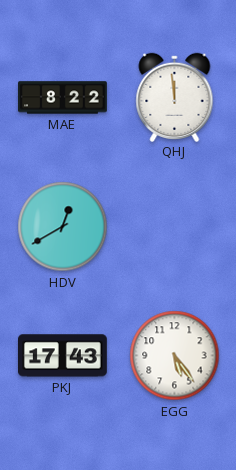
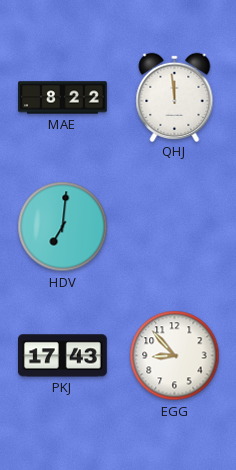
HDV: 12:40 -> 7:01 (63, 227)
EGG: 5:24 -> 8:53 (175, 356)
